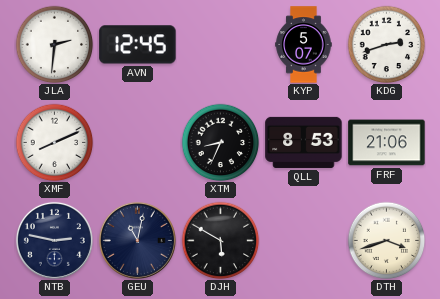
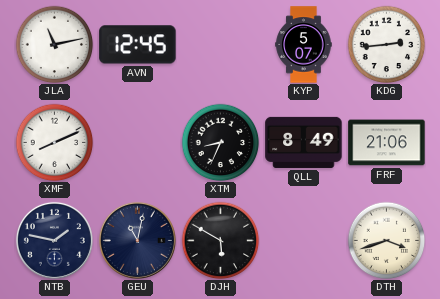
JLA: 2:31 -> 11:13 (54, 44)
KDG: 2:42 -> 2:44 (386, 44)
QLL: 8:53 -> 8:49 (304, 142)
NTB: 2:47 -> 1:47 (54, 240)
